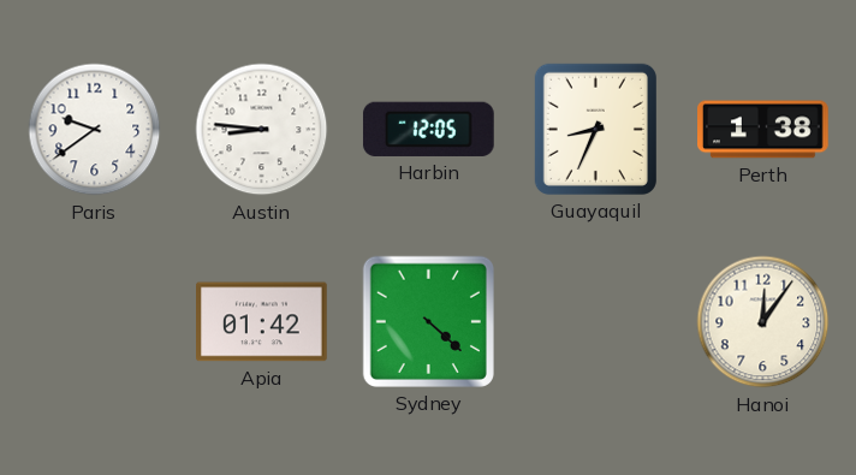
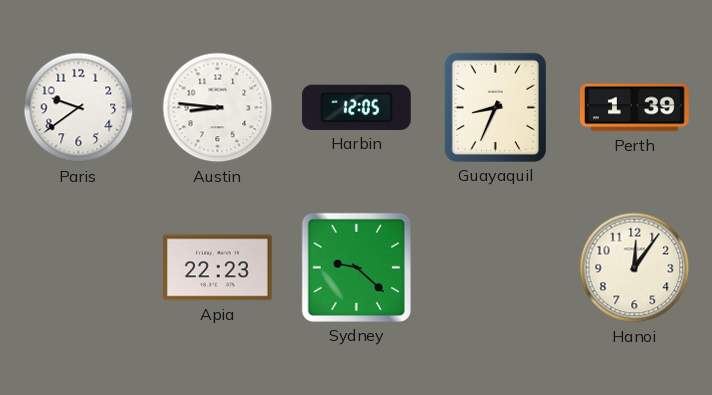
Perth: 1:38 -> 1:39 (635, 108)
Apia: 01:42 -> 22:23 (218, 268)
Sydney: 4:22 -> 9:22 (356, 267)
